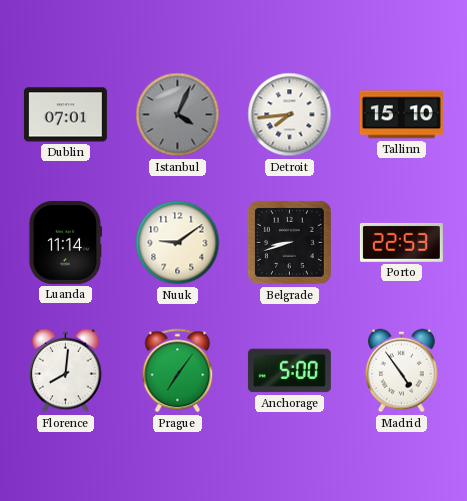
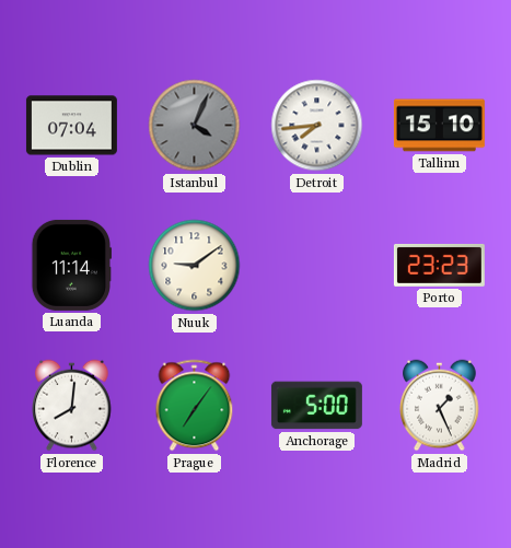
Dublin: 07:01 -> 07:04 (71, 126)
Belgrade: 8:42 -> none (289, 242)
Porto: 22:53 -> 23:23 (439, 265)
Madrid: 4:54 -> 1:26 (440, 406)
